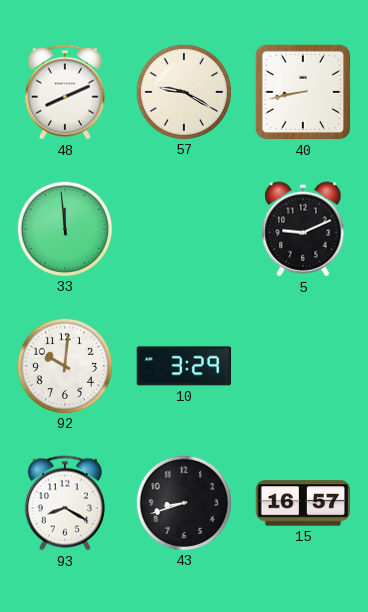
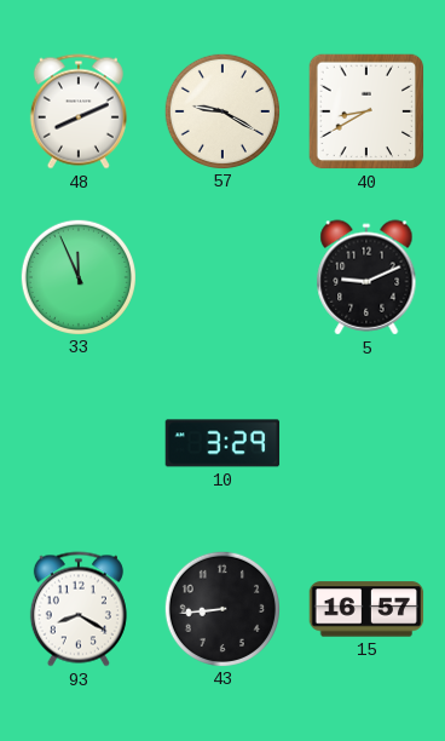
40: 8:43 -> 8:40 (366, 111)
33: 11:59 -> 11:56 (77, 276)
92: 10:01 -> none (64, 365)
43: 8:42 -> 8:44 (221, 608)
